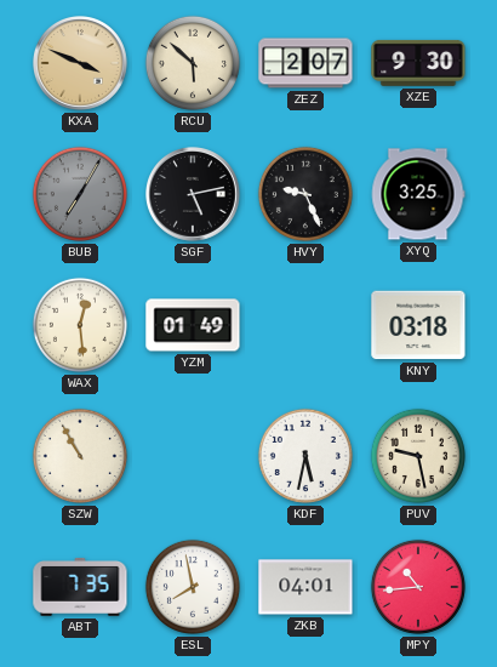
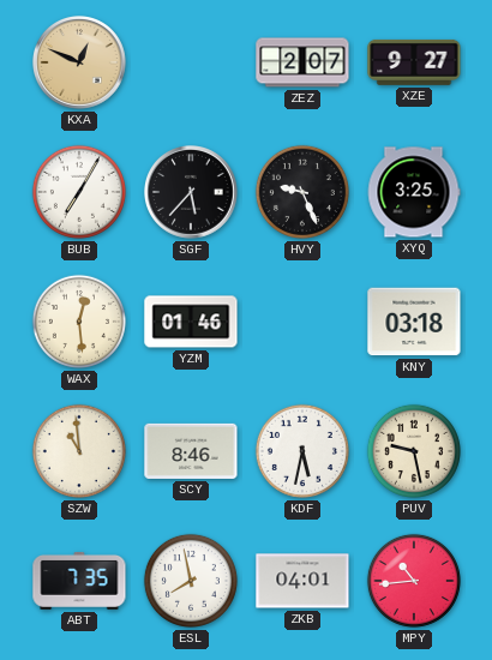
KXA: 3:49 -> 12:49 (80, 64)
RCU: 5:52 -> none (193, 63)
XZE: 9:30 -> 9:27 (414, 62)
BUB dial: grey -> white (79, 192)
SGF: 5:13 -> 5:37 (192, 193)
YZM: 01:49 -> 01:46 (191, 322)
SZW: 10:55 -> 10:59 (79, 451)
SCY: none -> 8:46 (191, 451)
